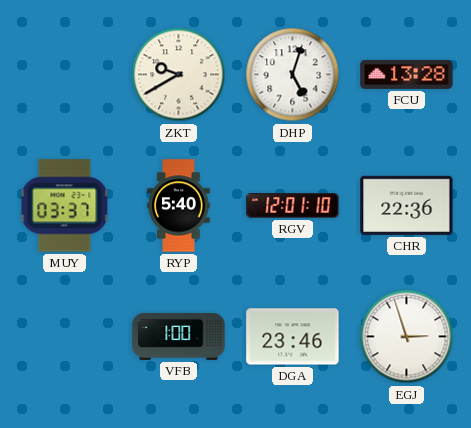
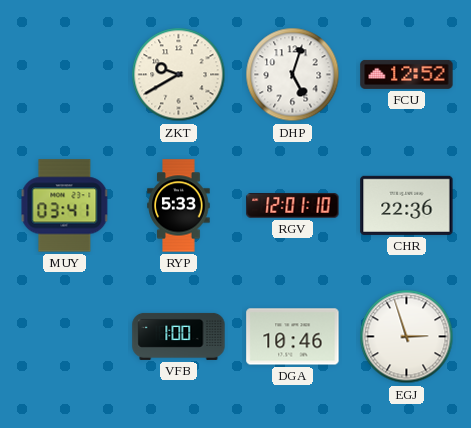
FCU: 13:28 -> 12:52 (407, 74)
MUY: 03:37 -> 03:41 (65, 206)
RYP: 5:40 -> 5:33 (179, 206)
DGA: 23:46 -> 10:46 (293, 337)
